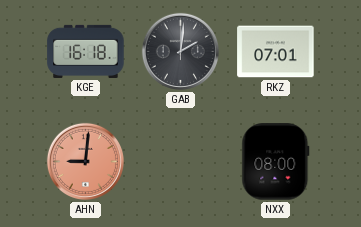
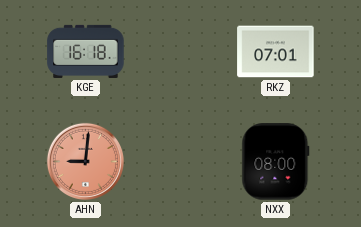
GAB: 2:01 -> none (180, 51)
